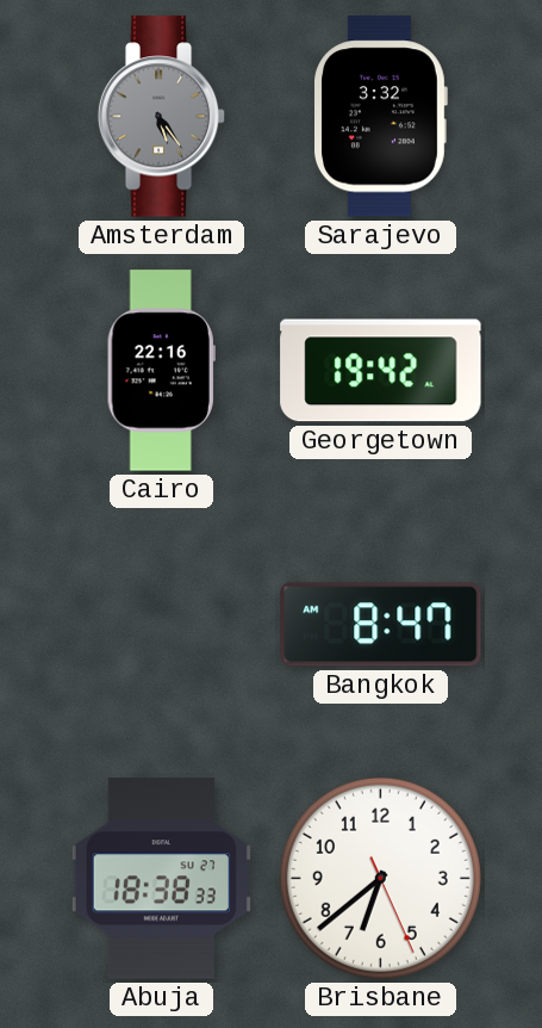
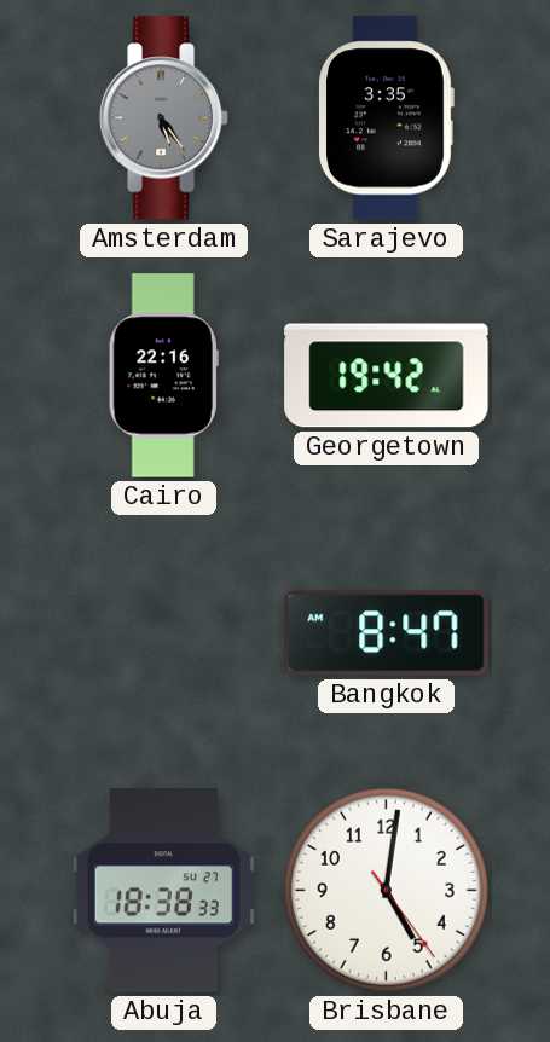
Sarajevo: 3:32 -> 3:35 (386, 118)
Brisbane: 6:38 -> 5:01 (386, 890)
